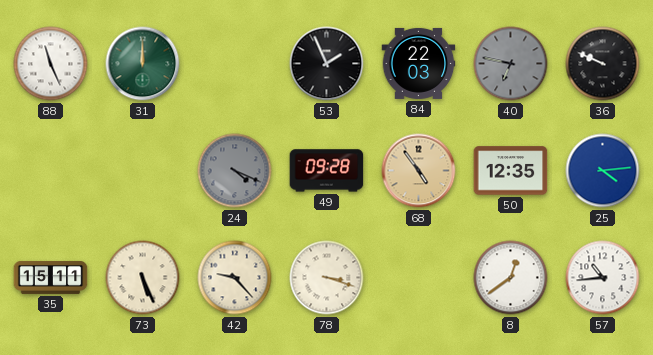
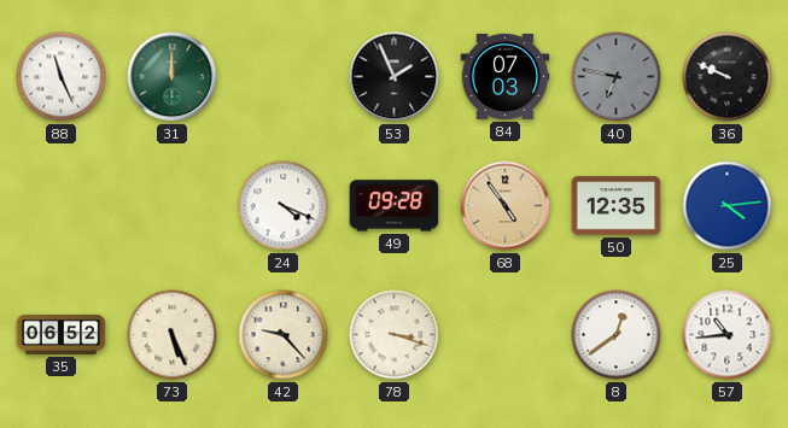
84: 22:03 -> 07:03 (506, 76)
24 dial: grey -> white (284, 206)
35: 15:11 -> 06:52 (62, 334)
